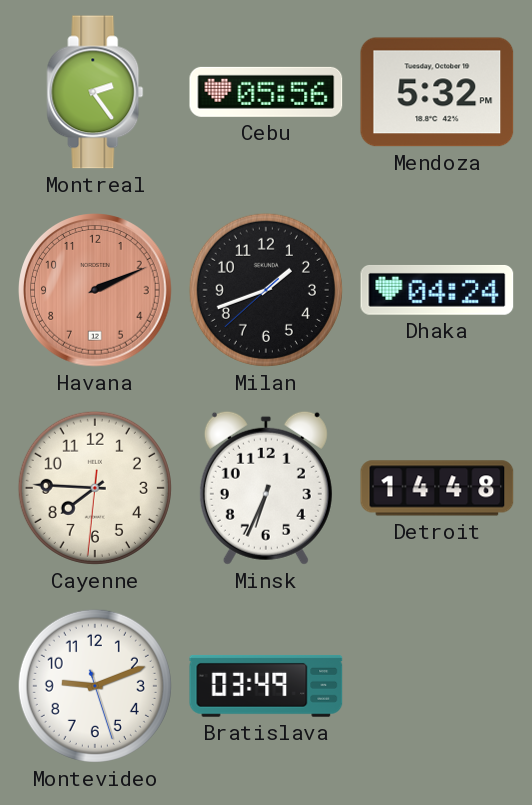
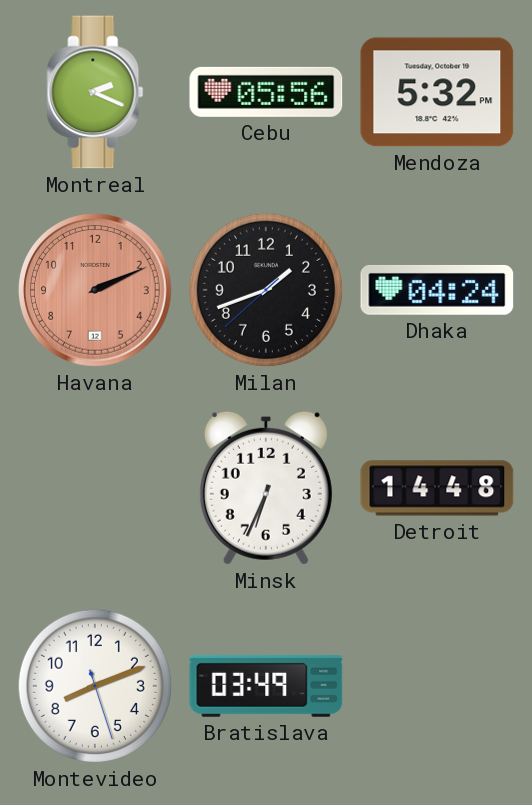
Montreal: 2:24 -> 2:19 (95, 92)
Cayenne: 7:45 -> none (95, 488)
Montevideo: 9:11 -> 8:11 (95, 686)
